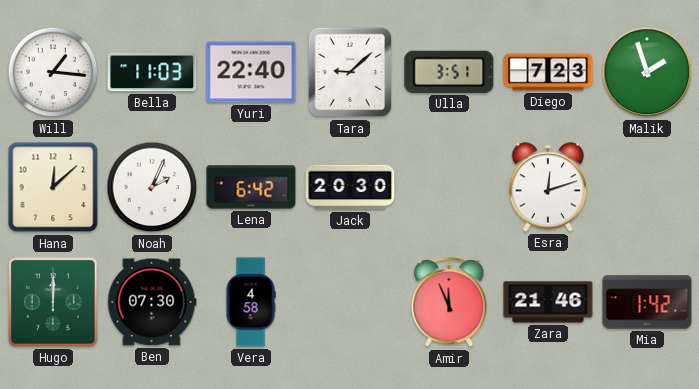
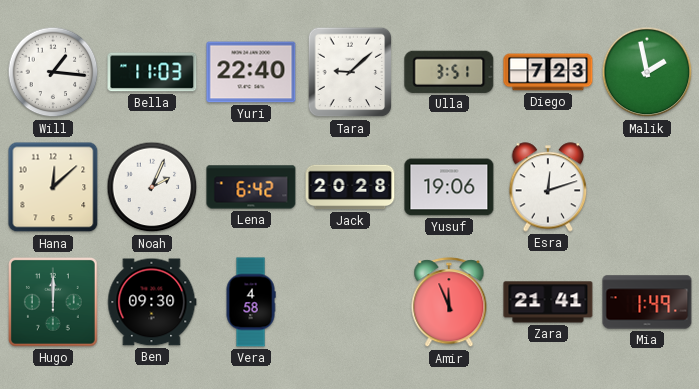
Malik: 1:57 -> 1:58 (647, 72)
Jack: 20:30 -> 20:28 (350, 187)
Yusuf: none -> 19:06 (449, 187)
Ben: 07:30 -> 09:30 (152, 302)
Zara: 21:46 -> 21:41 (548, 302)
Mia: 1:42 -> 1:49 (647, 302)
